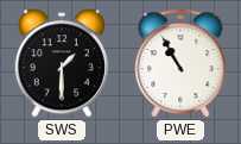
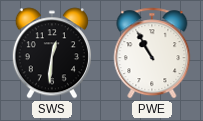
SWS: 1:30 -> 12:31 (52, 53)
